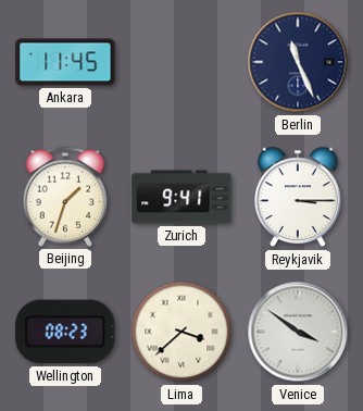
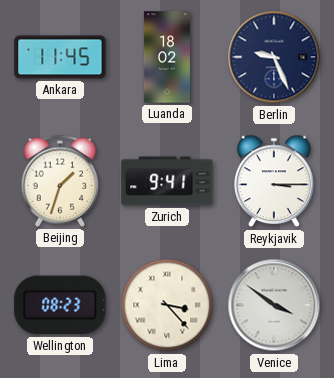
Luanda: none -> 18:02 (167, 57)
Berlin: 11:26 -> 9:26 (274, 57)
Lima: 3:38 -> 3:23 (167, 305)
